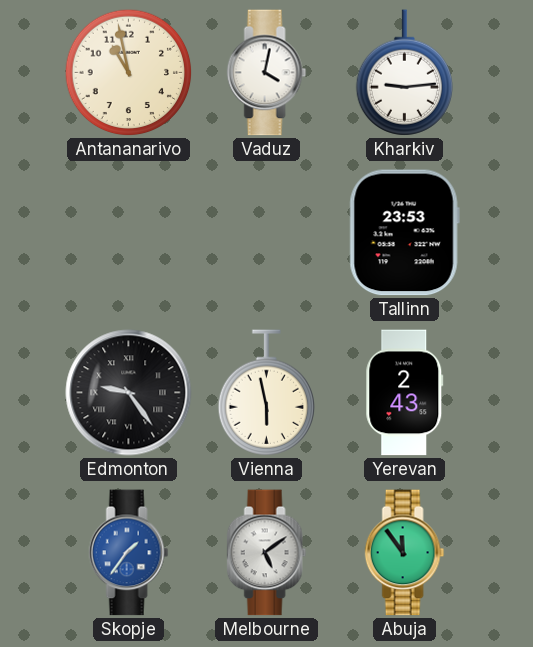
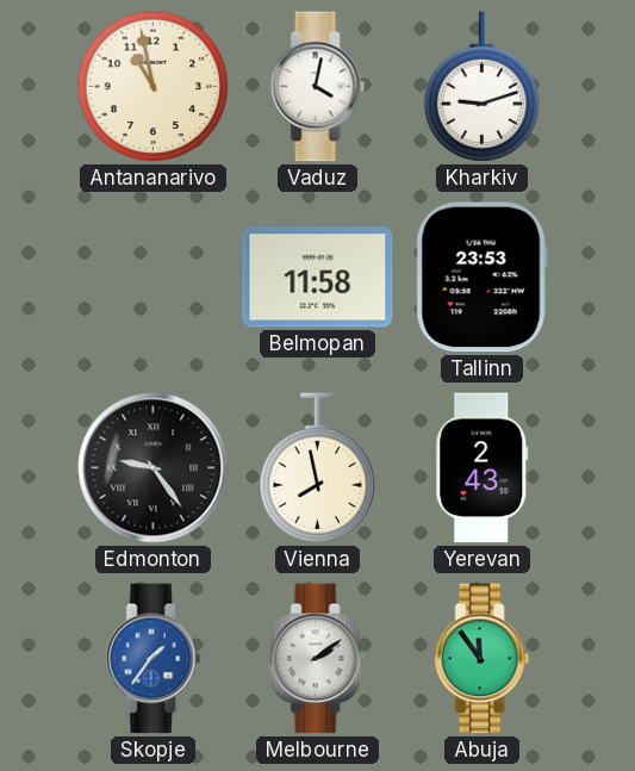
Kharkiv: 9:14 -> 9:12 (481, 87)
Belmopan: none -> 11:58 (318, 278)
Vienna: 5:58 -> 7:58 (317, 468)
Melbourne: 5:09 -> 2:09 (318, 659)
